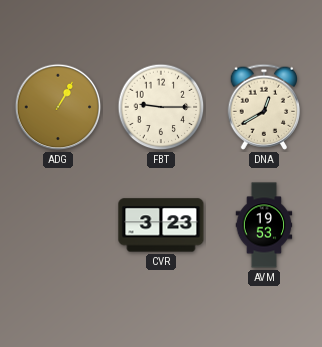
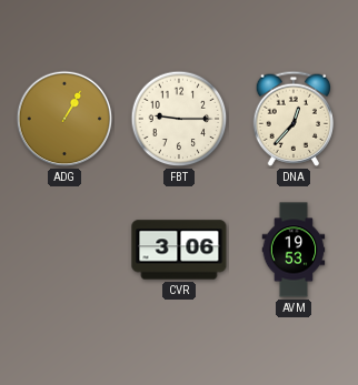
DNA: 12:40 -> 12:37 (294, 119)
CVR: 3:23 -> 3:06 (179, 250)
